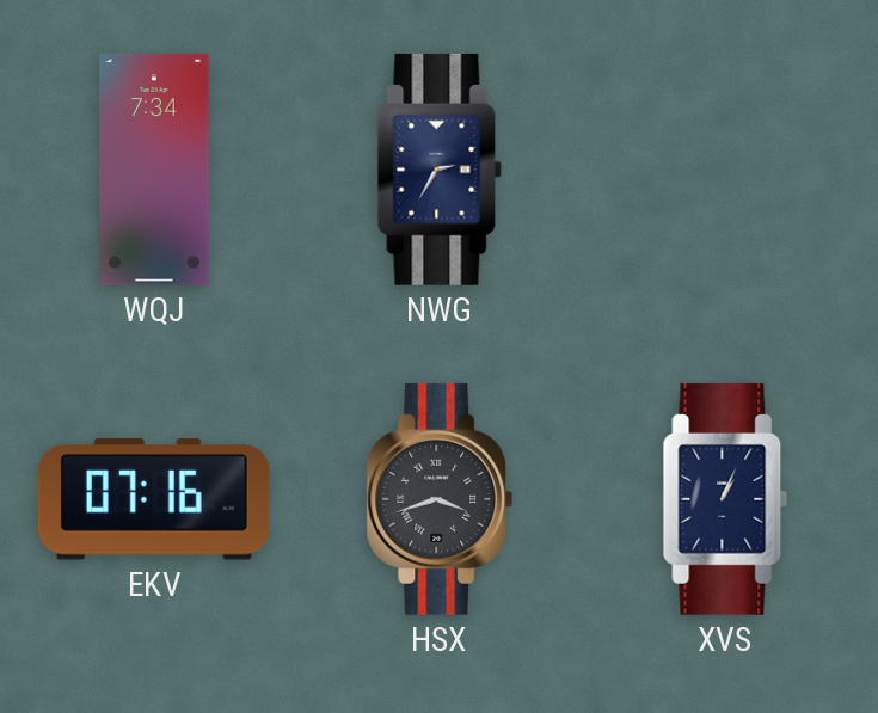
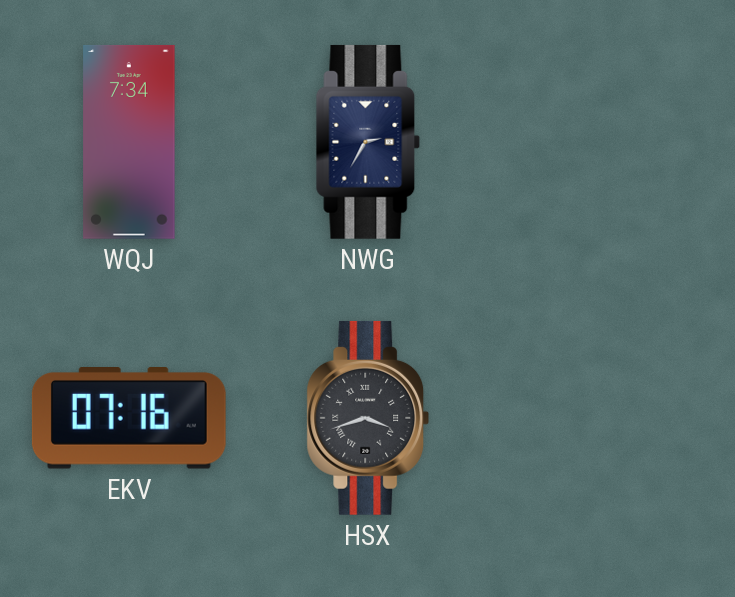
XVS: 1:04 -> none (725, 499)
